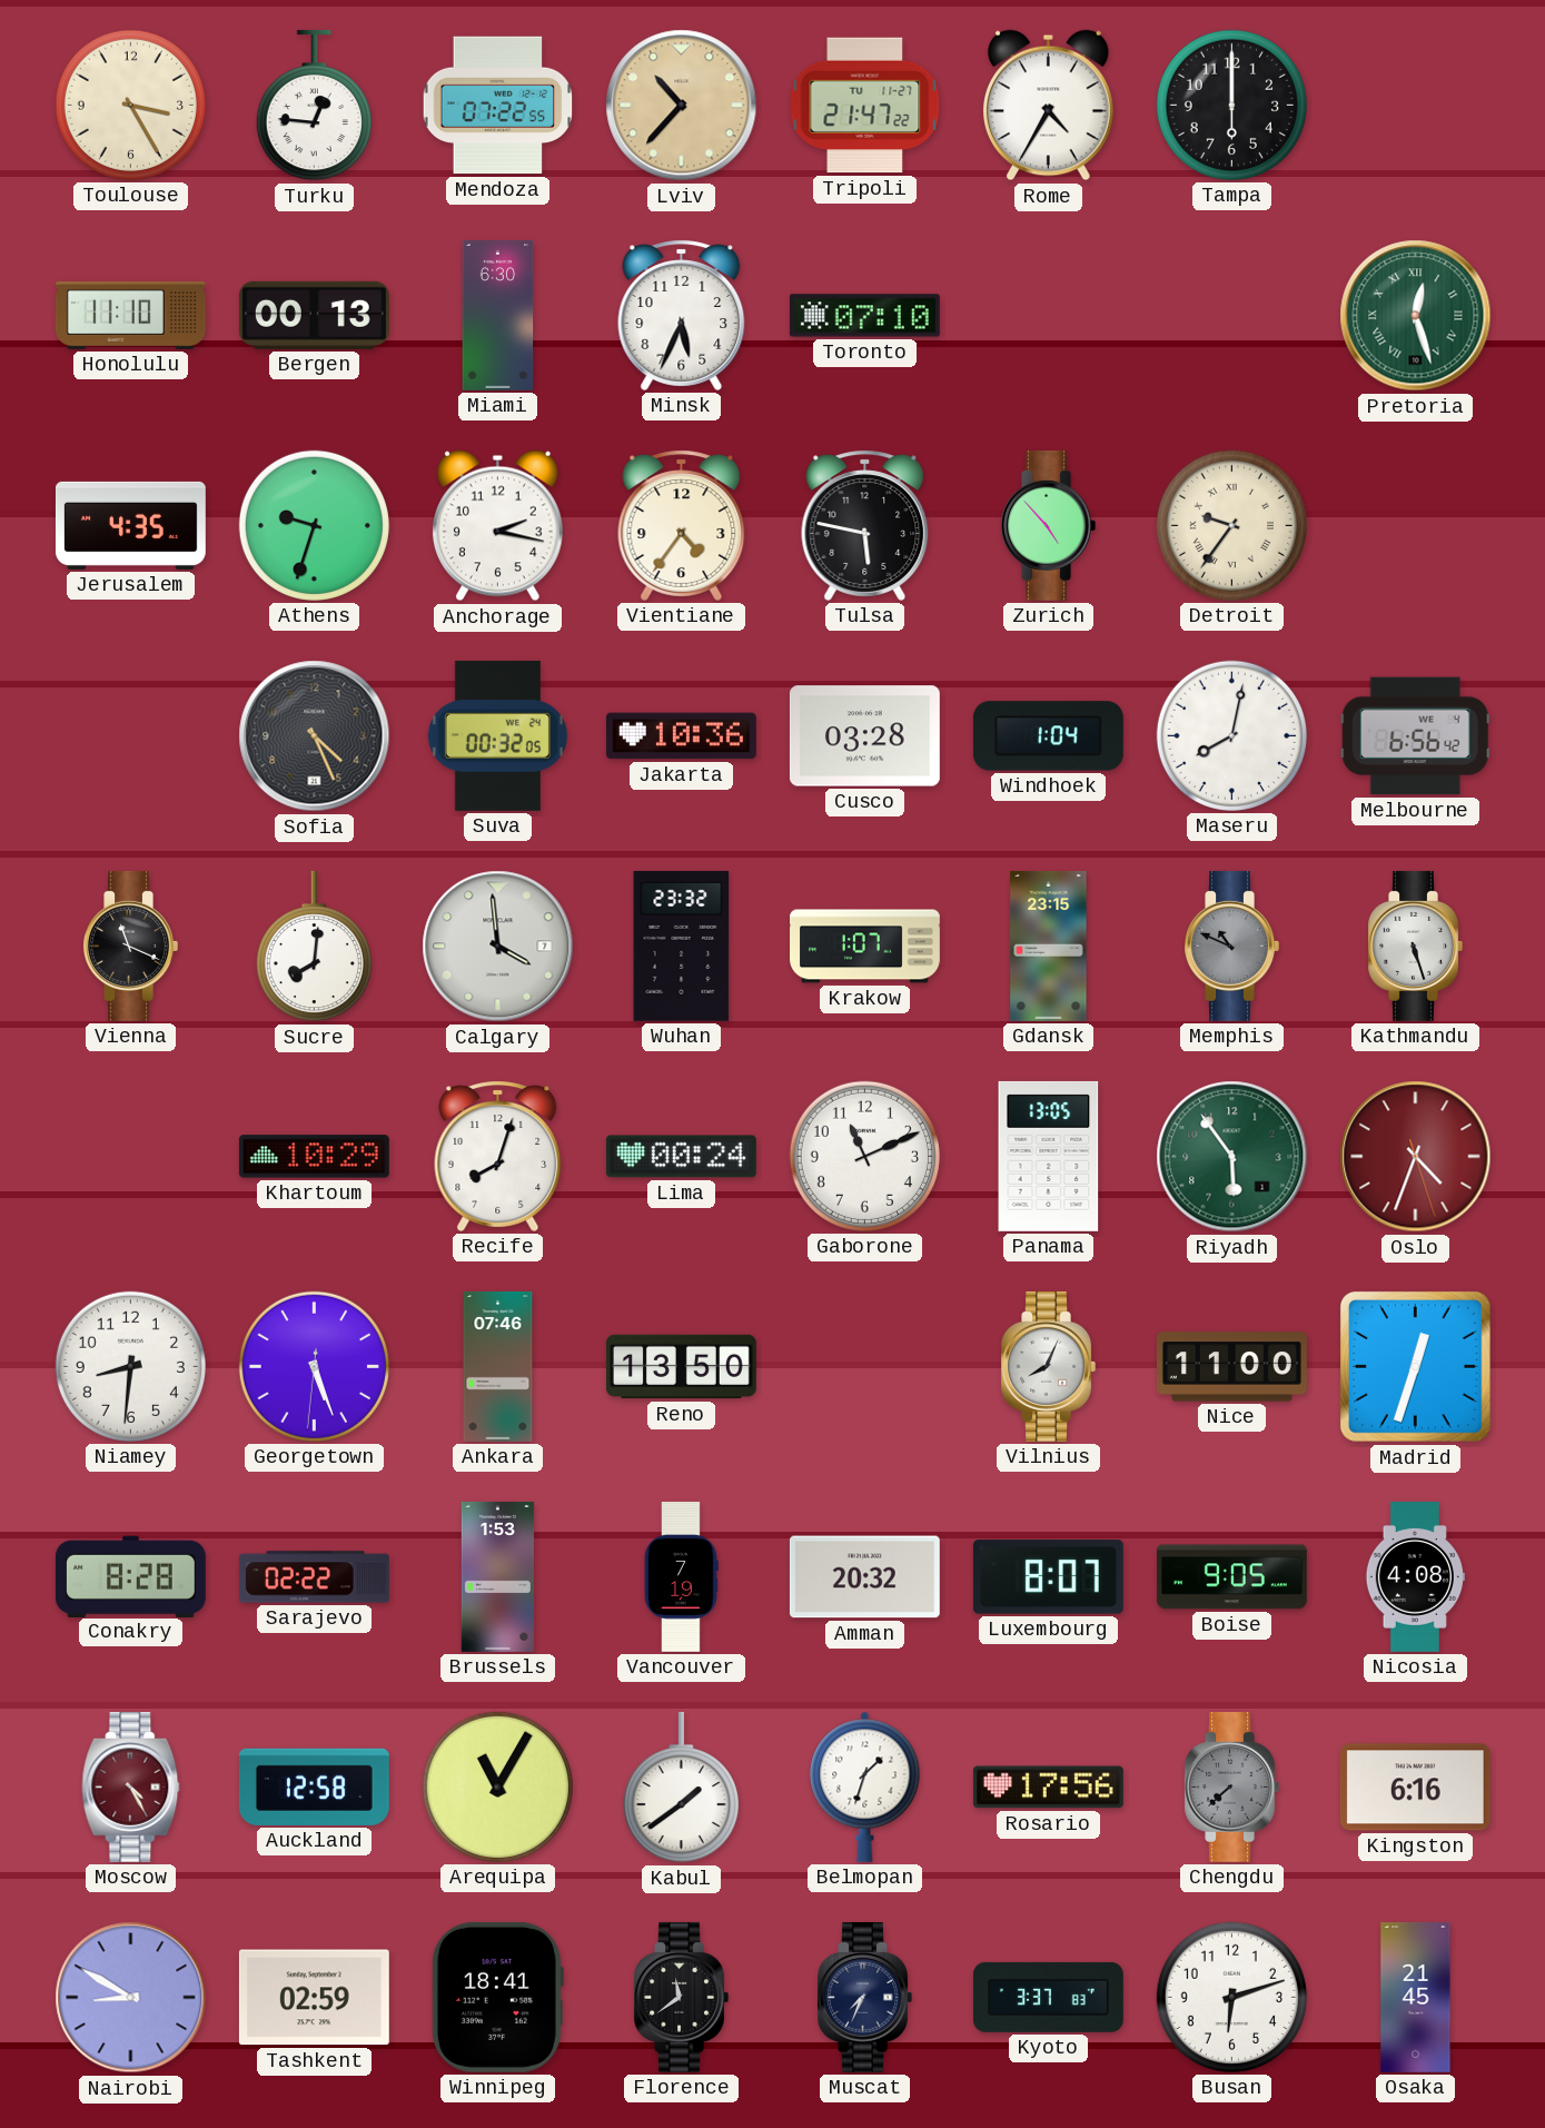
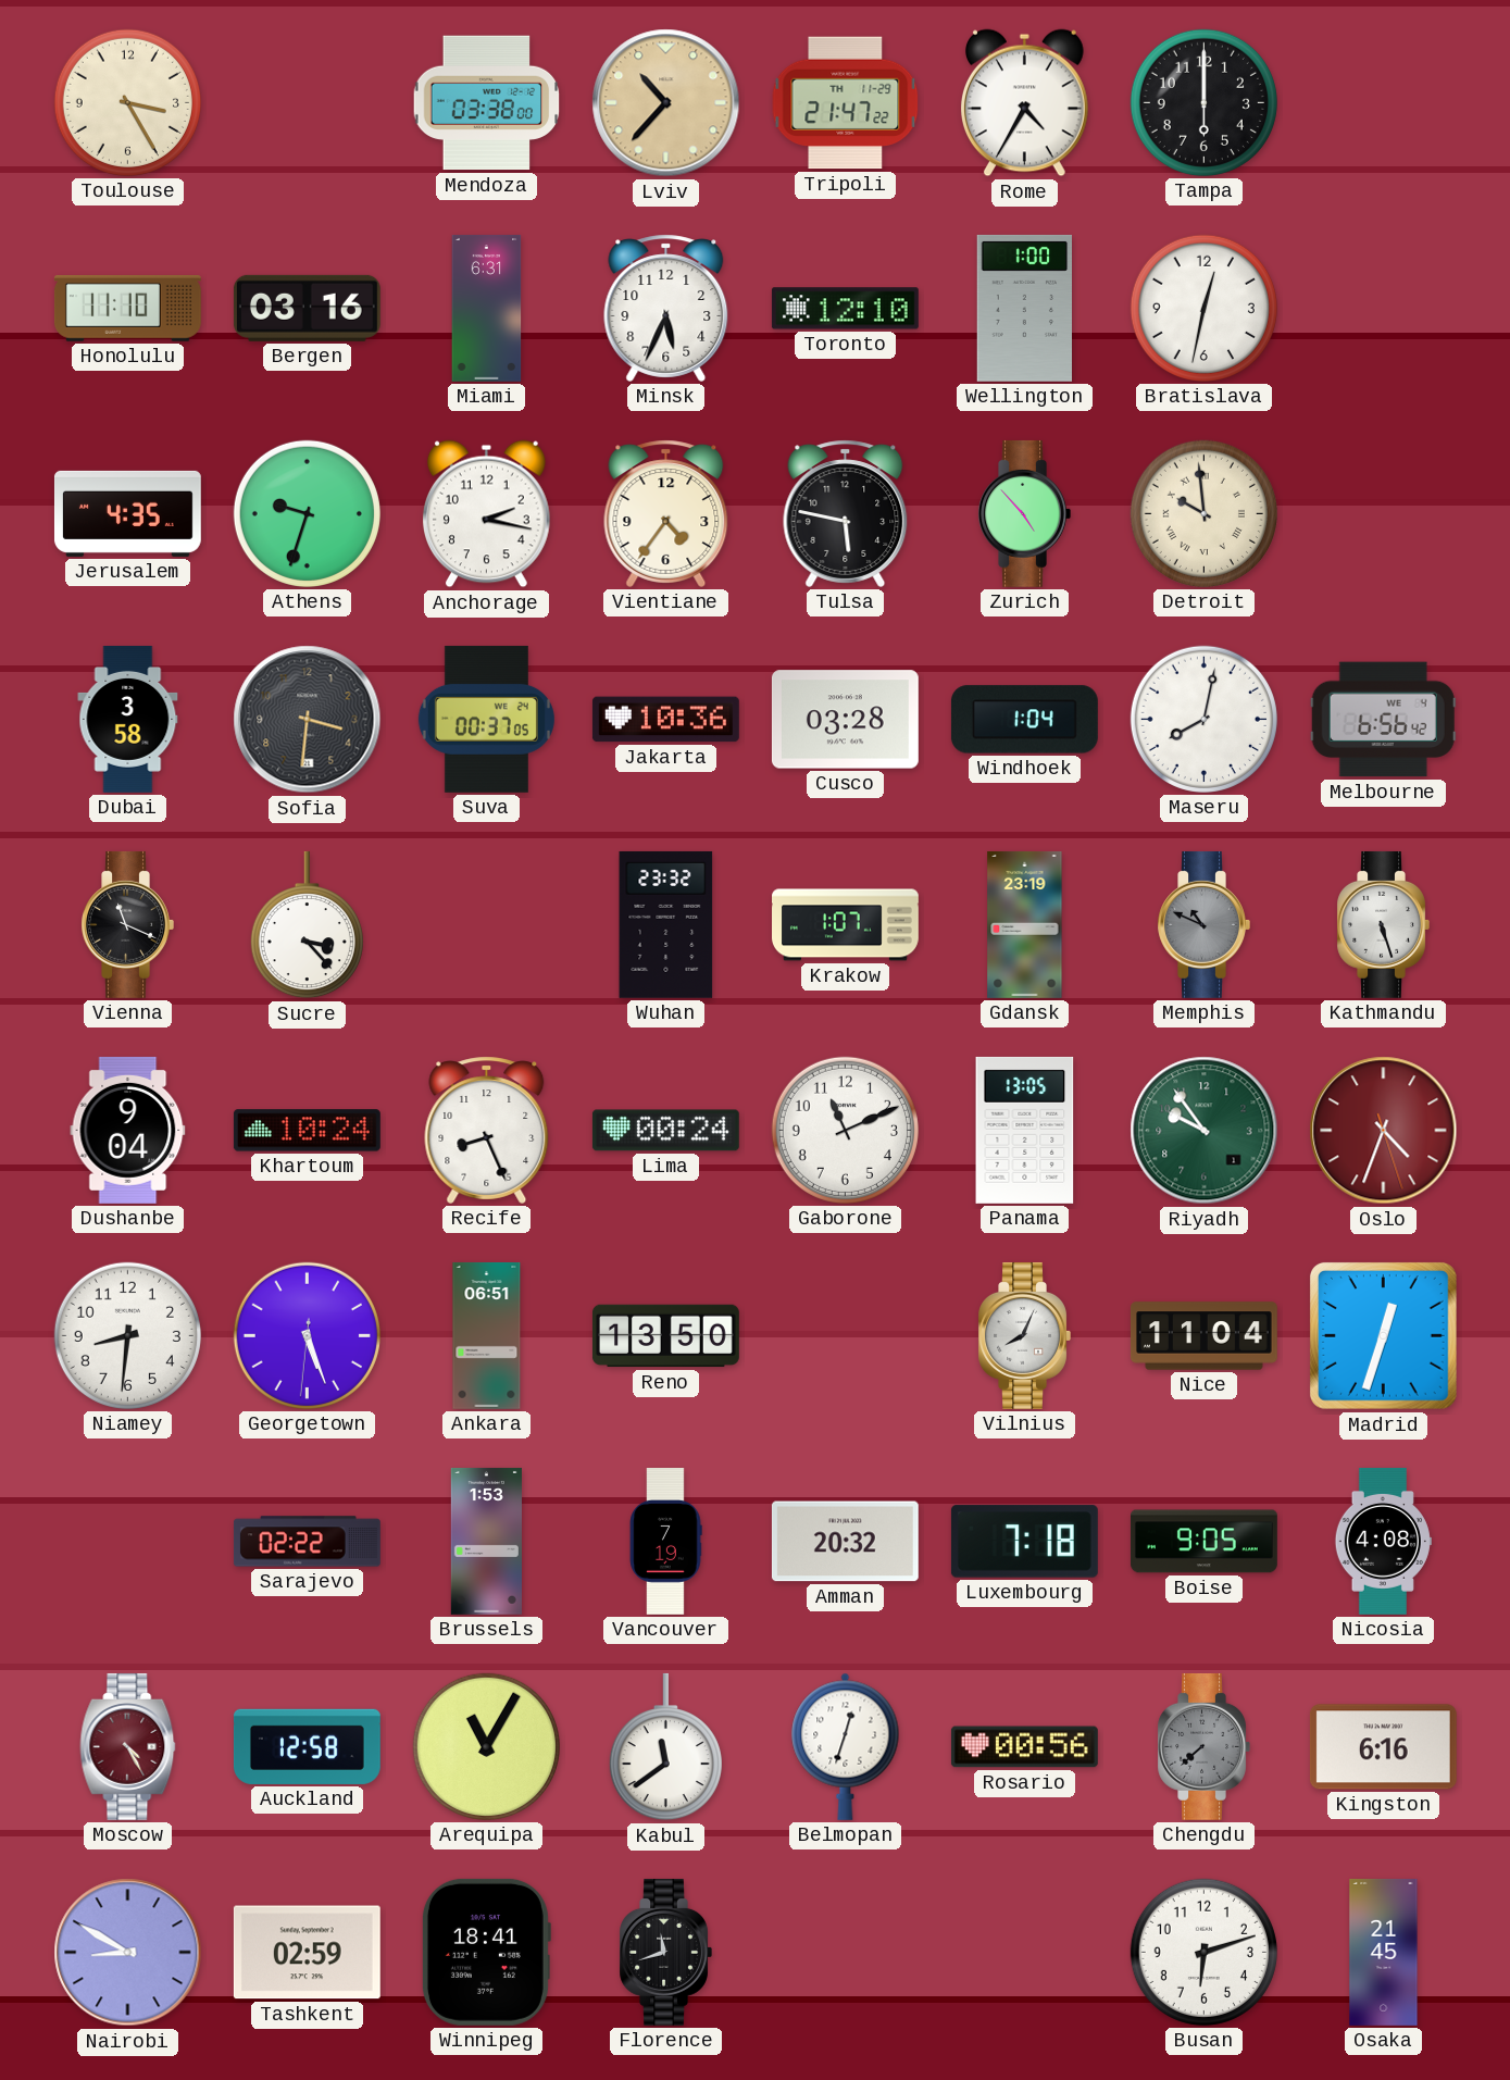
Turku: 12:46 -> none (314, 106)
Mendoza: 07:22 -> 03:38 (487, 103)
Tripoli date: TU 11-27 -> TH 11-29 (846, 103)
Bergen: 00:13 -> 03:16 (307, 308)
Miami: 6:30 -> 6:31 (487, 308)
Toronto: 07:10 -> 12:10 (845, 309)
Wellington: none -> 1:00 (1024, 308)
Bratislava: none -> 12:32 (1203, 308)
Pretoria: 12:27 -> none (1416, 316)
Detroit: 9:36 -> 9:59 (1203, 513)
Dubai: none -> 3:58 (128, 719)
Sofia: 4:26 -> 3:31 (308, 720)
Suva: 00:32 -> 00:37 (486, 719)
Sucre: 8:01 -> 3:23 (307, 925)
Calgary: 3:59 -> none (498, 947)
Gdansk: 23:15 -> 23:19 (1025, 924)
Dushanbe: none -> 9:04 (128, 1130)
Khartoum: 10:29 -> 10:24 (307, 1131)
Recife: 8:03 -> 8:26 (487, 1130)
Riyadh: 5:54 -> 9:54 (1205, 1131)
Ankara: 07:46 -> 06:51 (487, 1335)
Nice: 11:00 -> 11:04 (1203, 1336)
Conakry: 8:28 -> none (130, 1576)
Luxembourg: 8:07 -> 7:18 (1024, 1542)
Kabul: 1:39 -> 11:39 (665, 1747)
Belmopan: 1:33 -> 12:33 (846, 1746)
Rosario: 17:56 -> 00:56 (1024, 1747)
Florence: 11:39 -> 11:42 (665, 1952)
Muscat: 7:34 -> none (864, 1997)
Kyoto: 3:37 -> none (1048, 1997)
